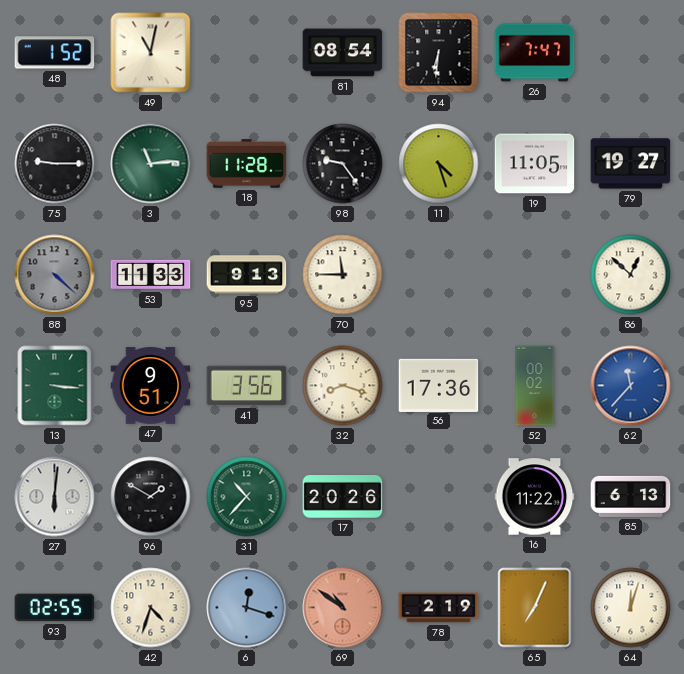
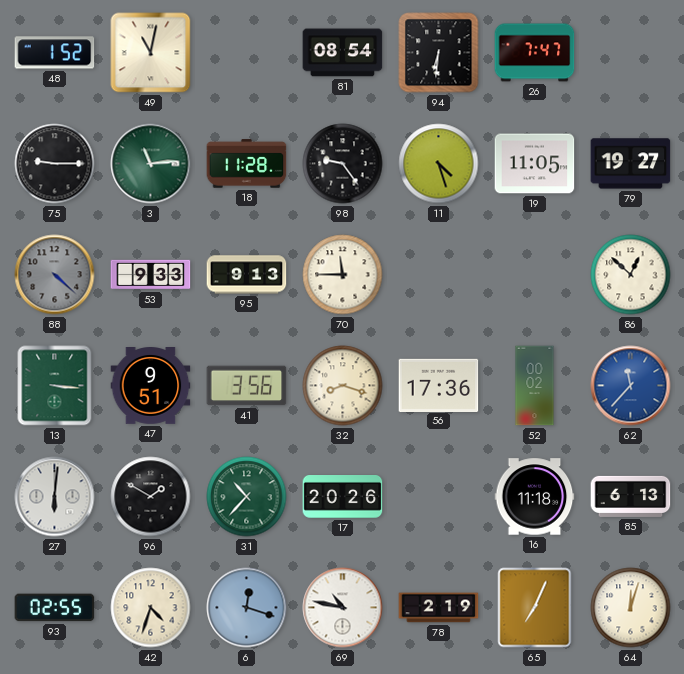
53: 11:33 -> 9:33 (151, 275)
16: 11:22 -> 11:18 (535, 497)
69: 10:51 -> 10:47 (343, 608)
69 dial: salmon -> white (343, 608)
